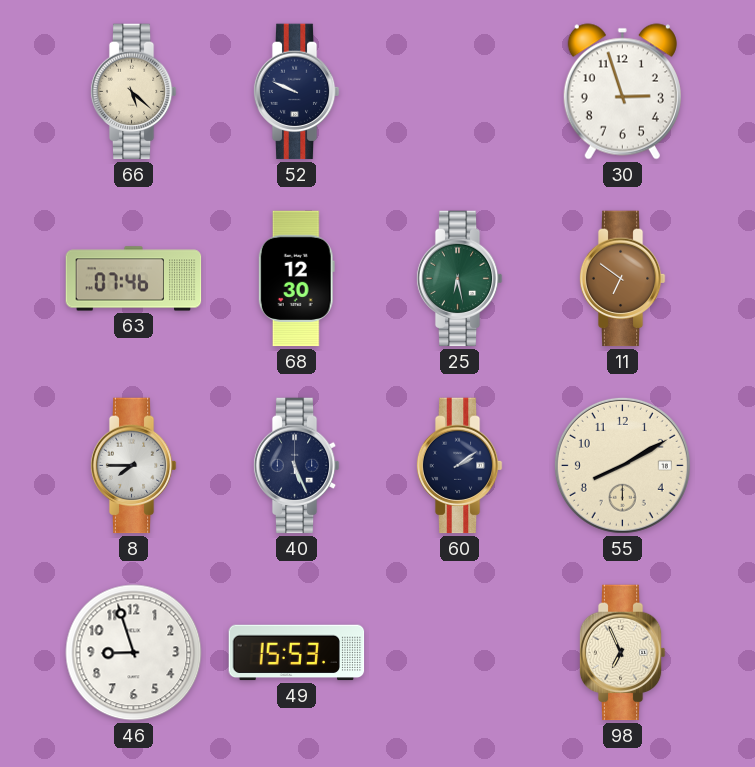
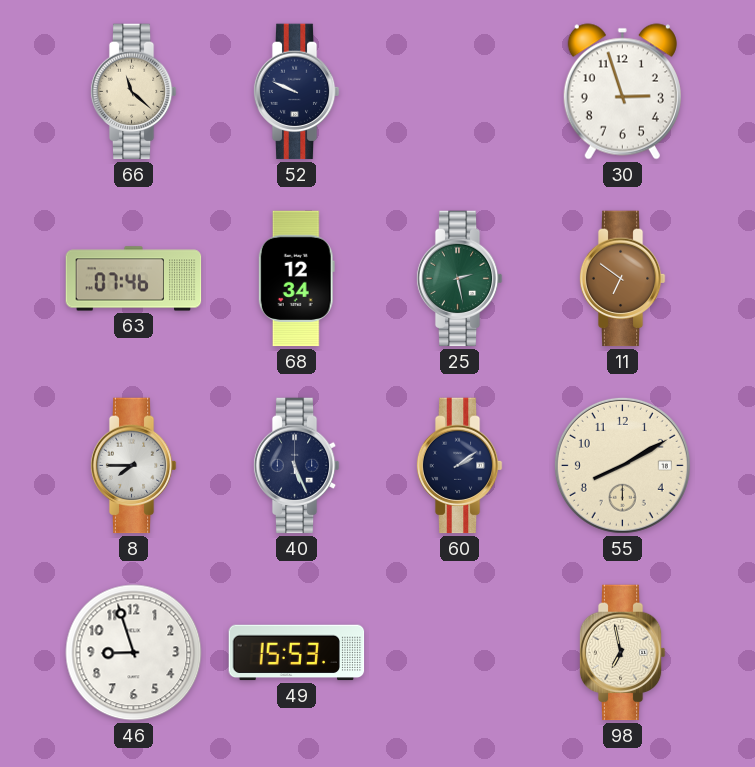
66: 5:22 -> 11:22 (133, 92)
68: 12:30 -> 12:34 (296, 279)
25: 6:28 -> 2:28 (459, 279)
98: 6:56 -> 6:58 (622, 653)
